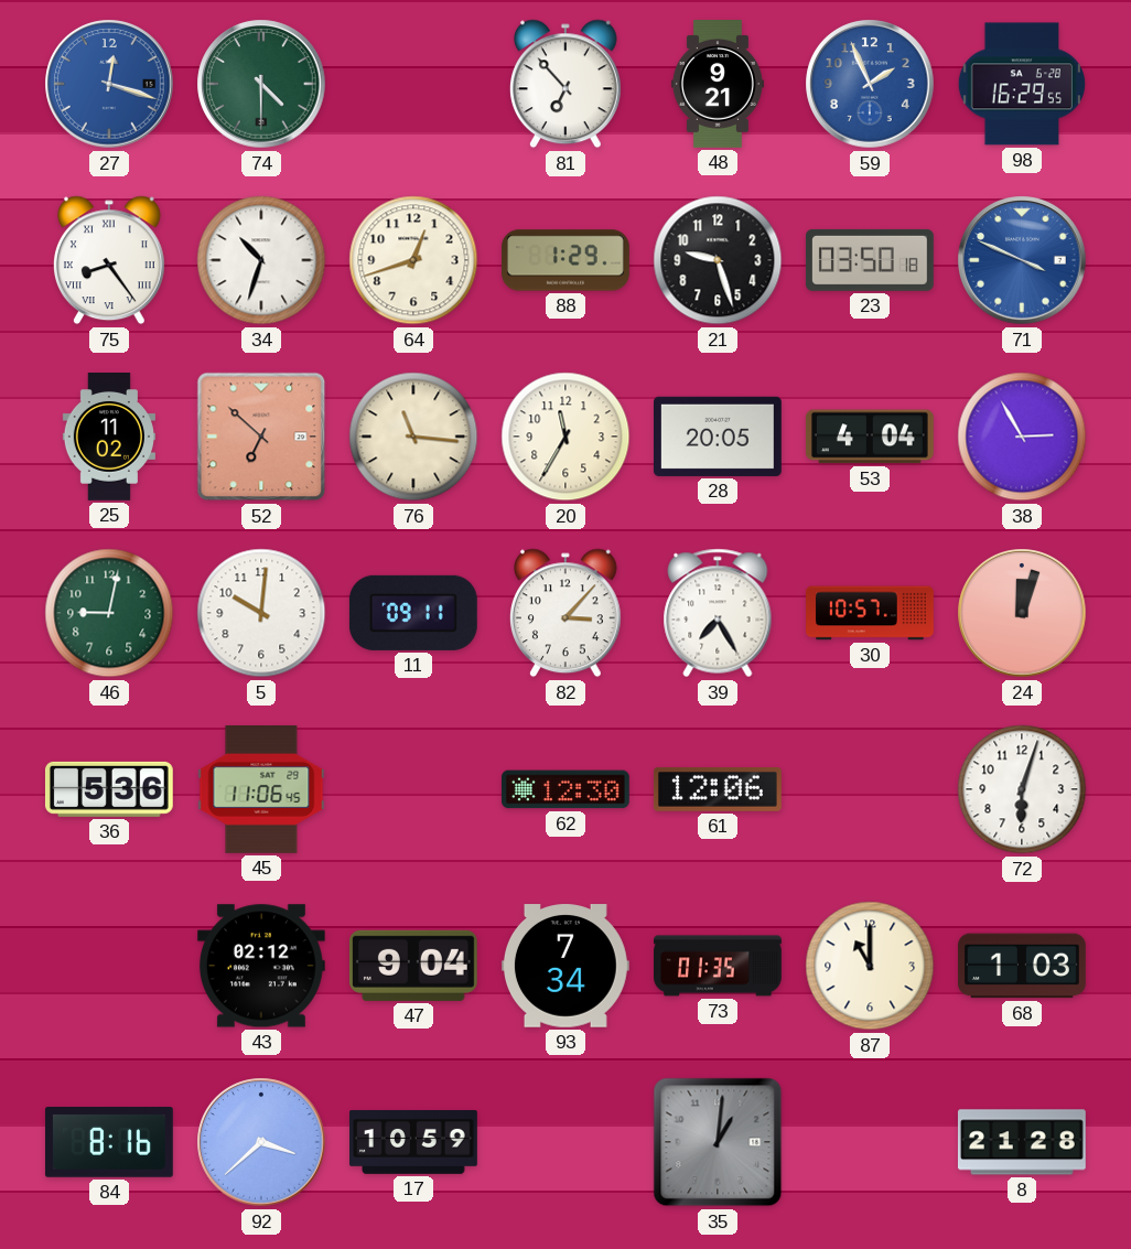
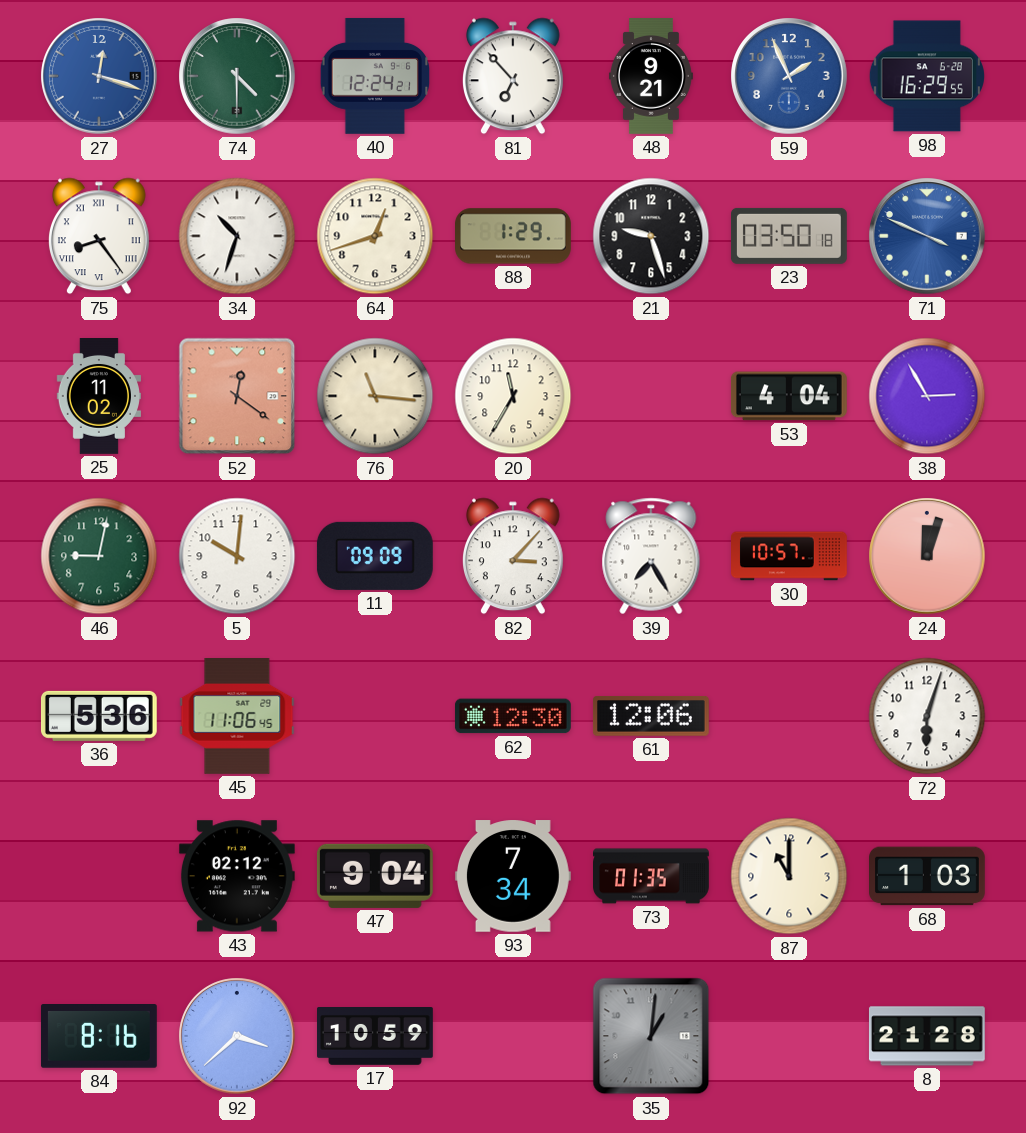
40: none -> 12:24 (374, 76)
52: 6:52 -> 12:21 (237, 396)
28: 20:05 -> none (718, 437)
11: 09:11 -> 09:09 (375, 556)
